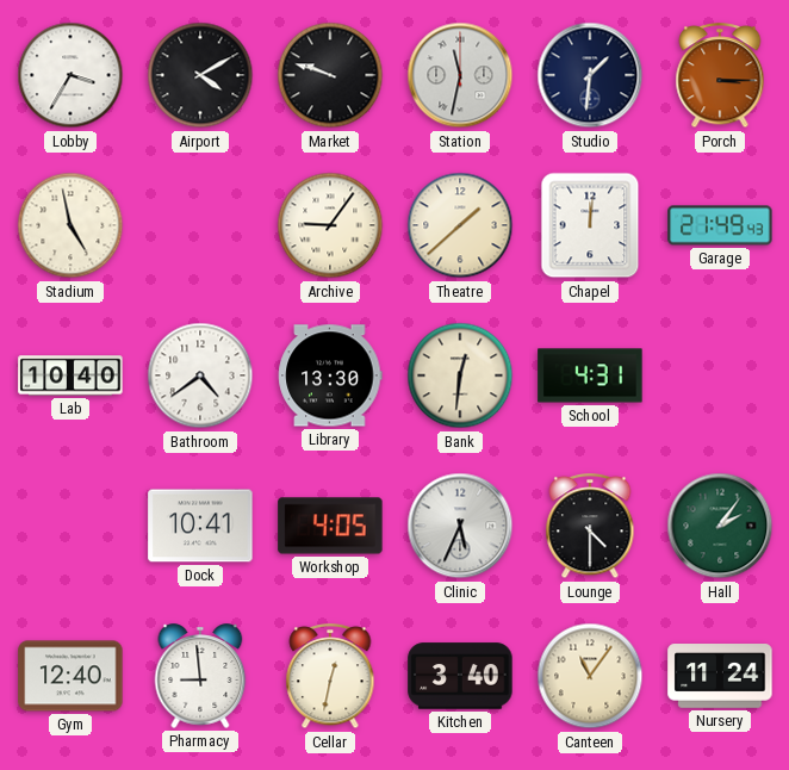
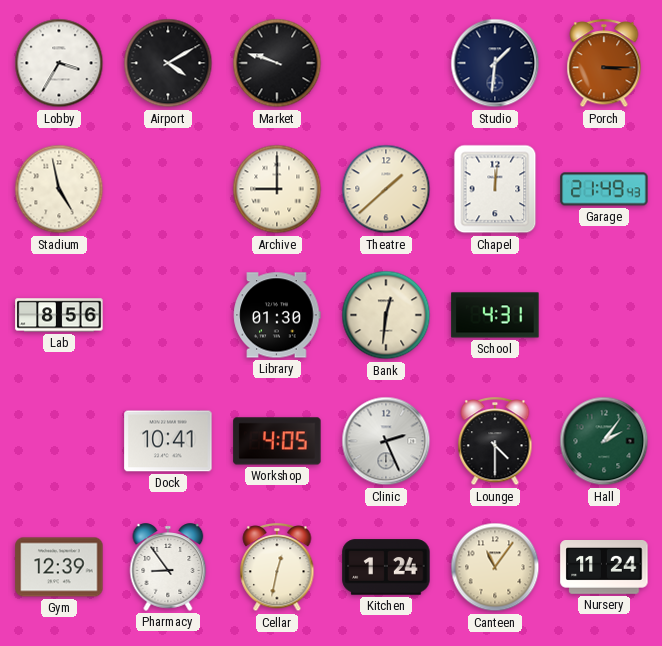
Station: 11:32 -> none (460, 75)
Archive: 9:06 -> 9:00 (277, 189)
Lab: 10:40 -> 8:56 (59, 315)
Bathroom: 4:39 -> none (200, 375)
Library: 13:30 -> 01:30 (277, 315)
Clinic: 5:34 -> 2:26 (386, 441)
Gym: 12:40 -> 12:39 (59, 567)
Pharmacy: 8:59 -> 8:54 (168, 567)
Kitchen: 3:40 -> 1:24 (386, 567)
